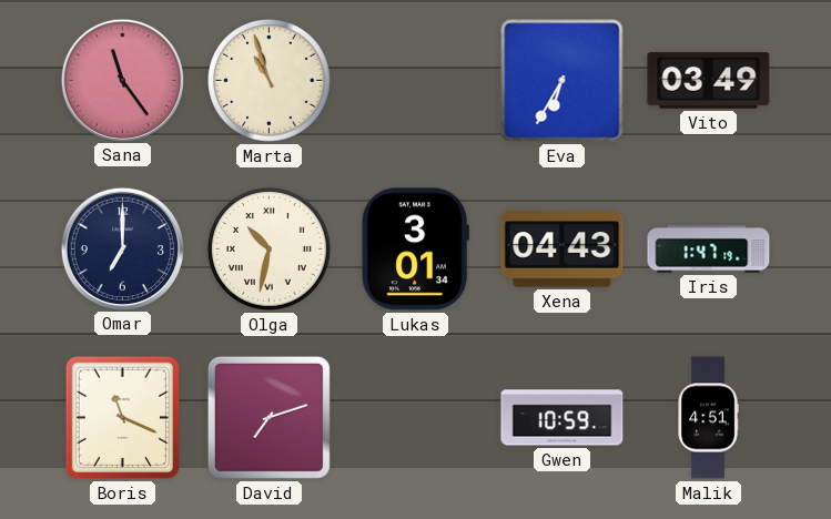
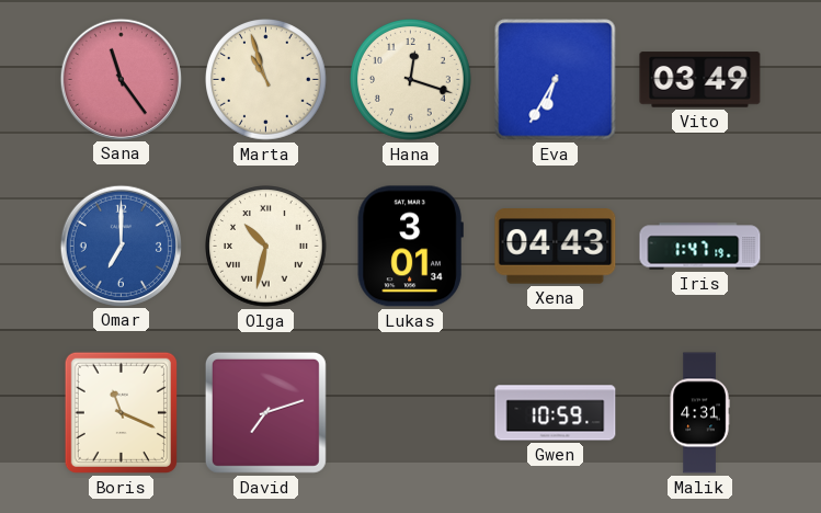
Hana: none -> 12:18 (411, 80)
Omar dial: navy -> blue (121, 246)
Malik: 4:51 -> 4:31 (699, 413)
